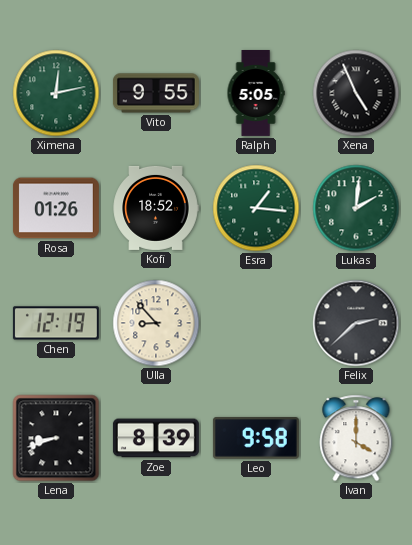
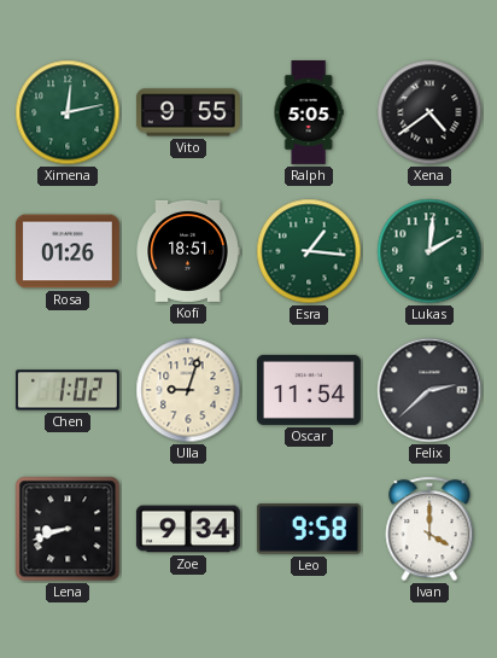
Xena: 4:56 -> 4:39 (429, 112)
Kofi: 18:52 -> 18:51 (188, 251)
Chen: 12:19 -> 1:02 (68, 390)
Ulla: 8:53 -> 9:03 (188, 390)
Oscar: none -> 11:54 (309, 390)
Zoe: 8:39 -> 9:34 (188, 529)
